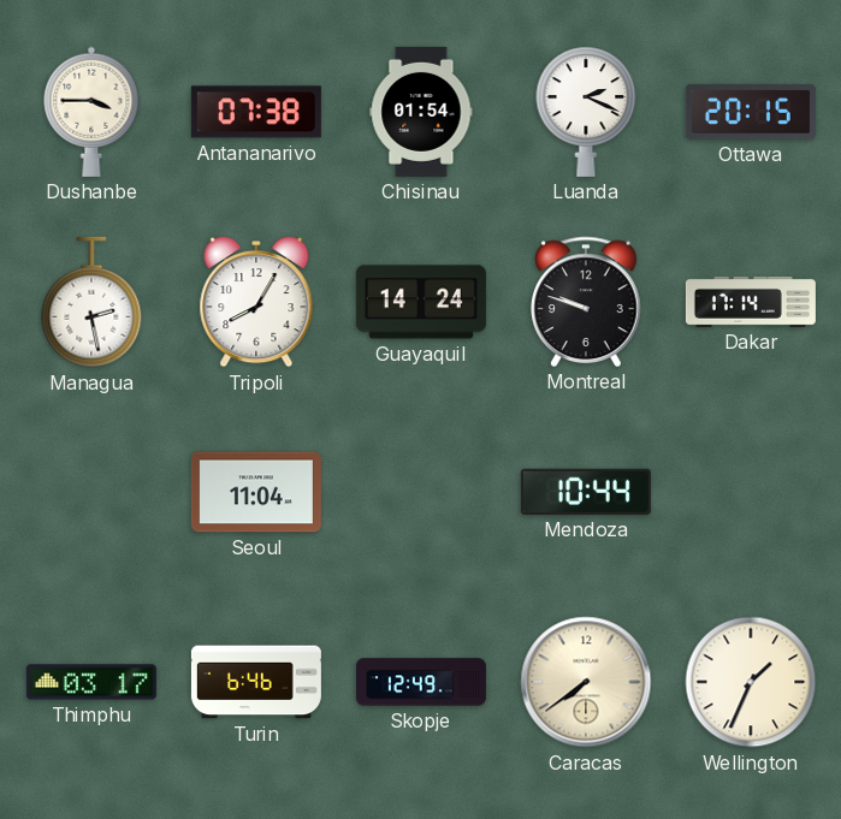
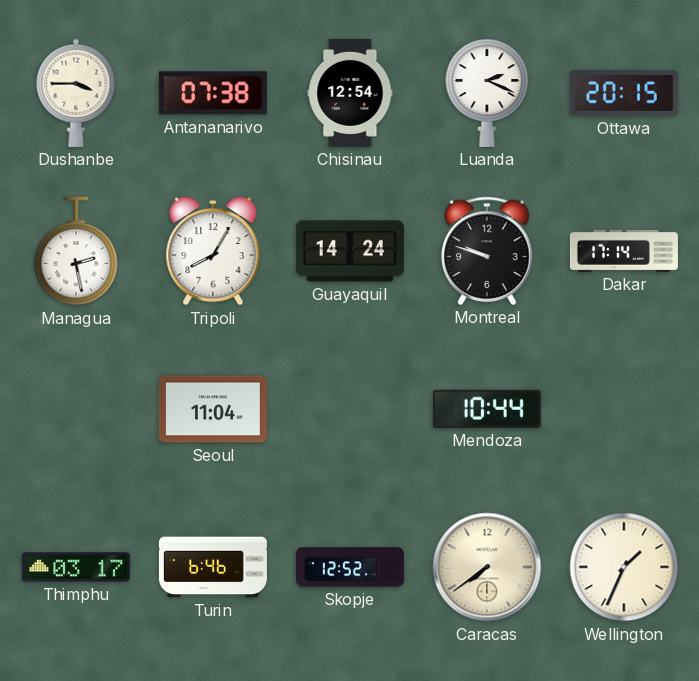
Chisinau: 01:54 -> 12:54 (350, 93)
Skopje: 12:49 -> 12:52 (350, 567)
